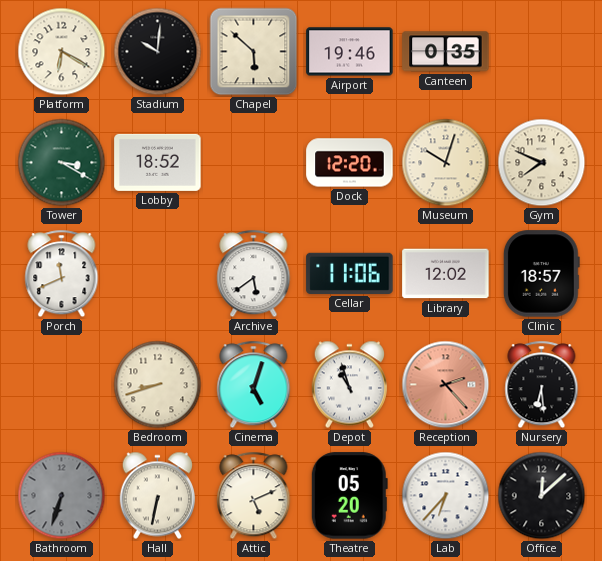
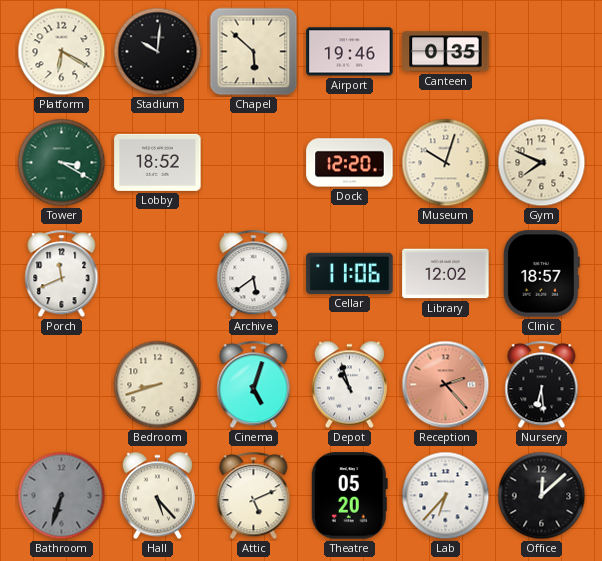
Hall: 6:32 -> 5:23 (157, 496)
